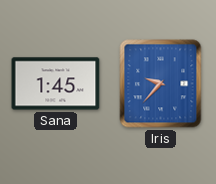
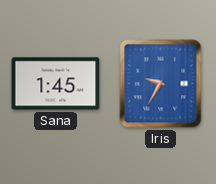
Iris: 9:37 -> 9:35 (161, 84)
